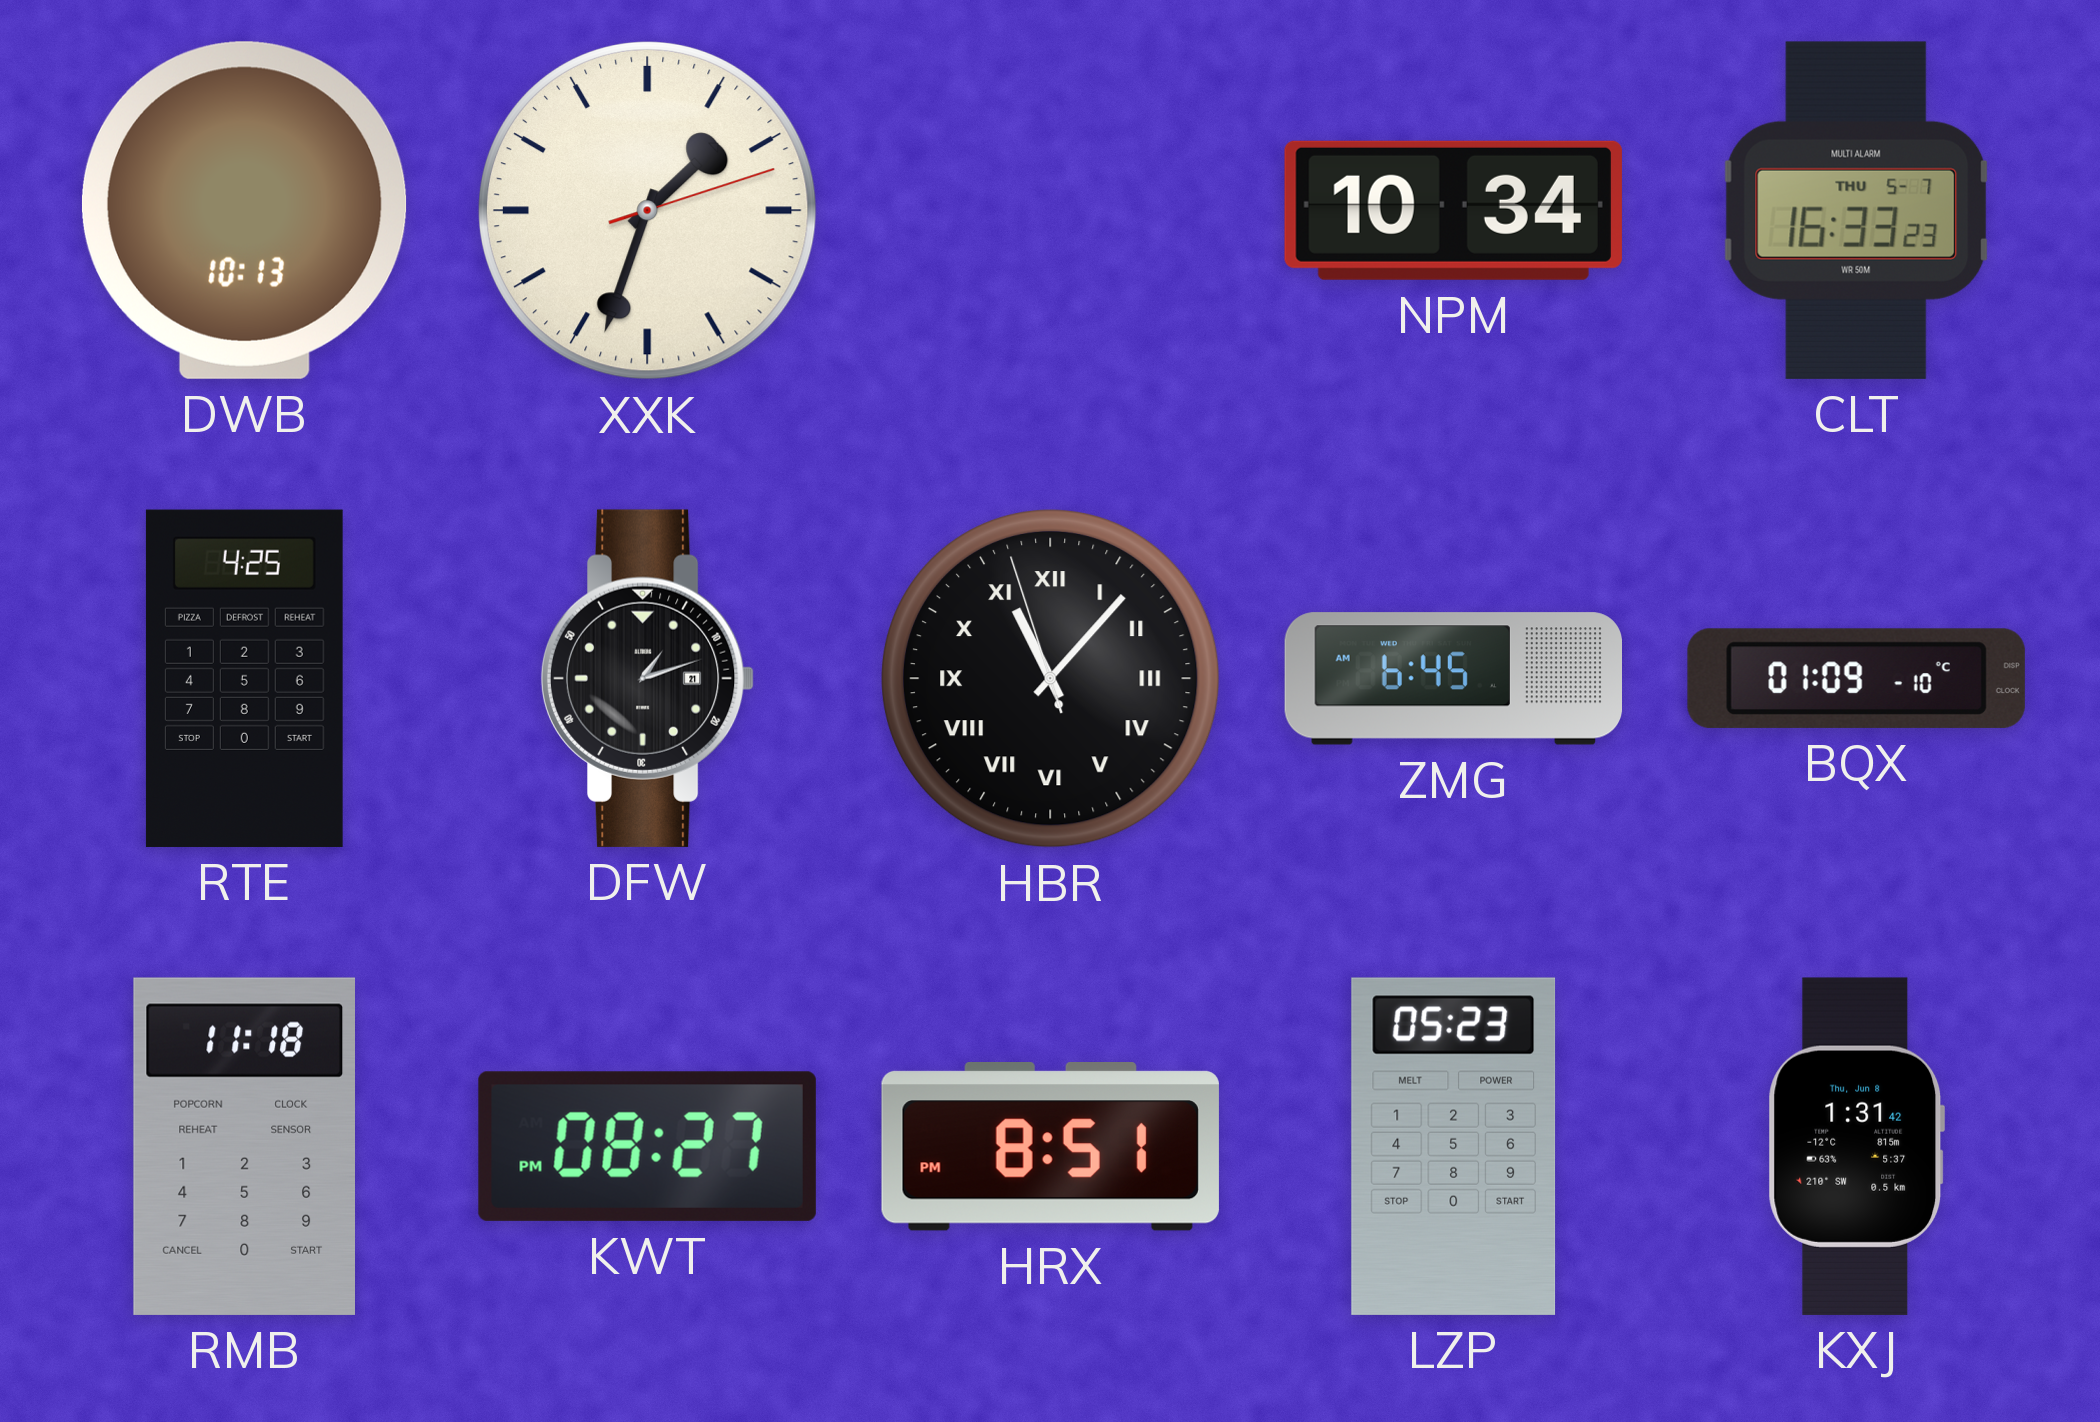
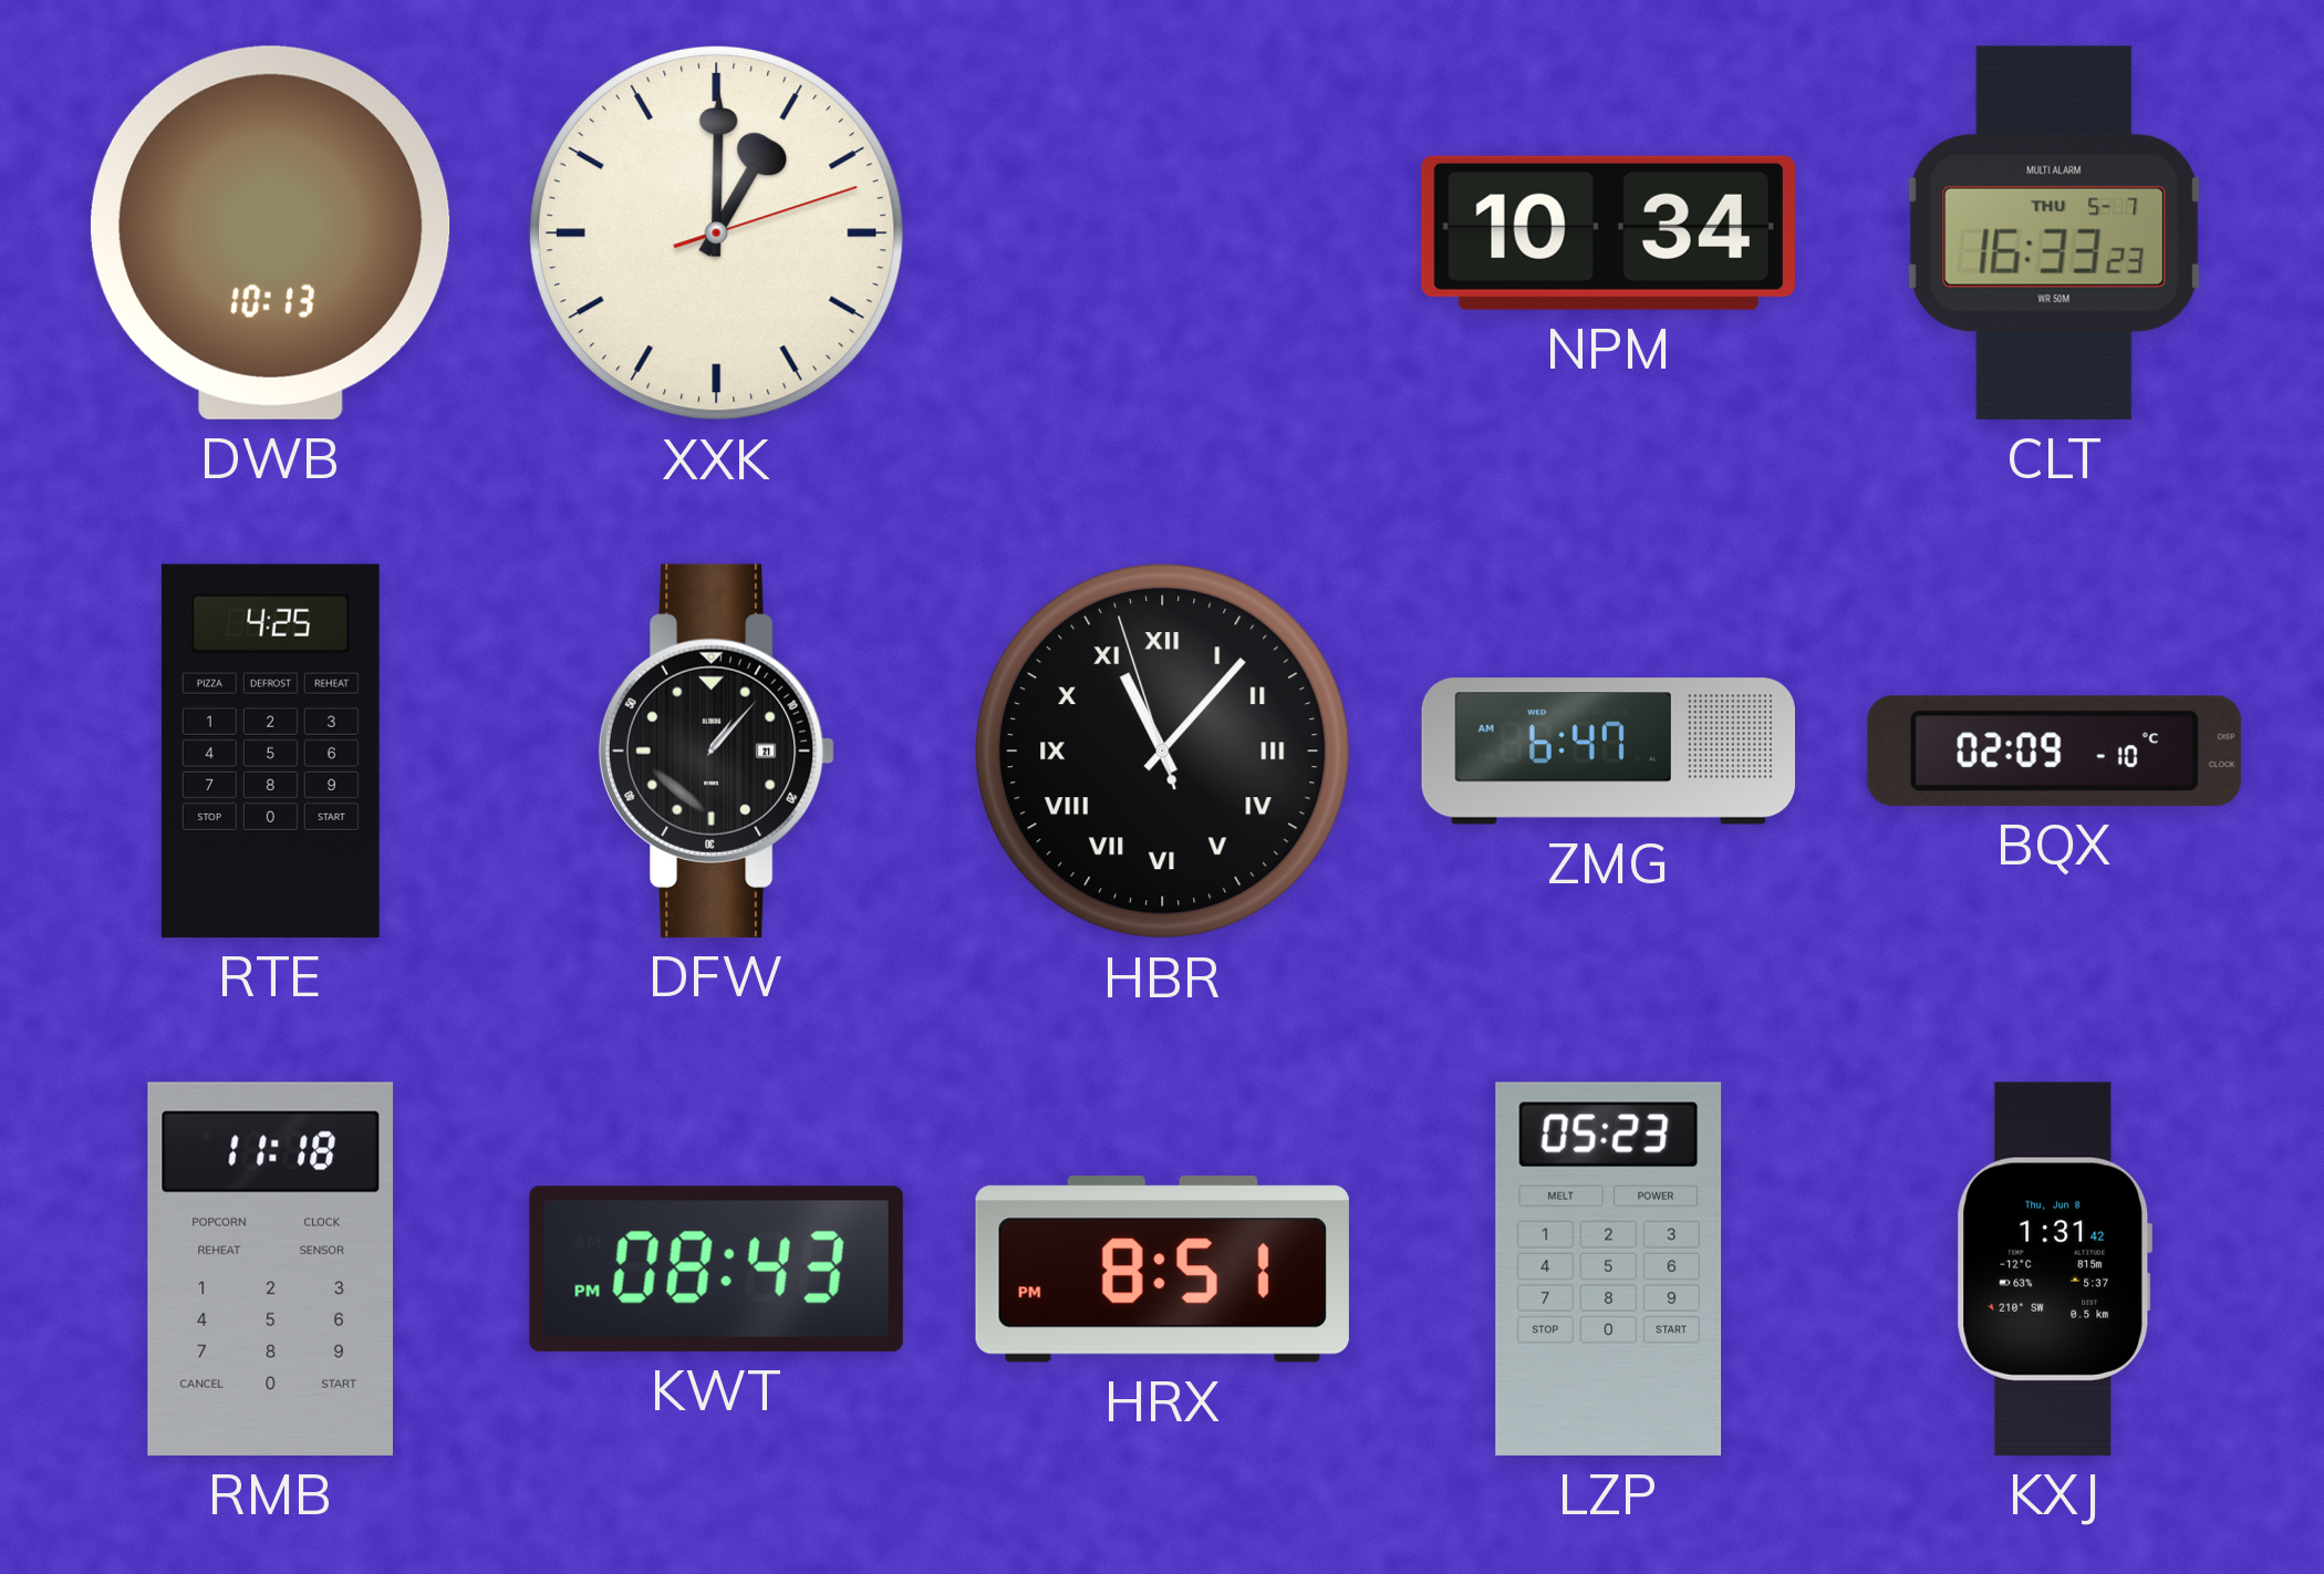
XXK: 1:33 -> 1:00 (716, 232)
DFW: 1:12 -> 1:07 (717, 750)
ZMG: 6:45 -> 6:47 (1608, 752)
BQX: 01:09 -> 02:09 (2054, 750)
KWT: 08:27 -> 08:43 (716, 1268)
